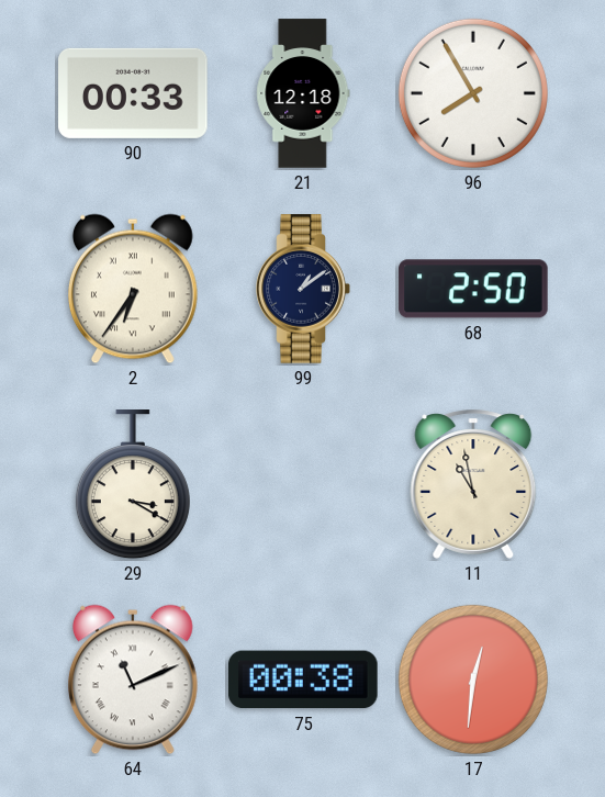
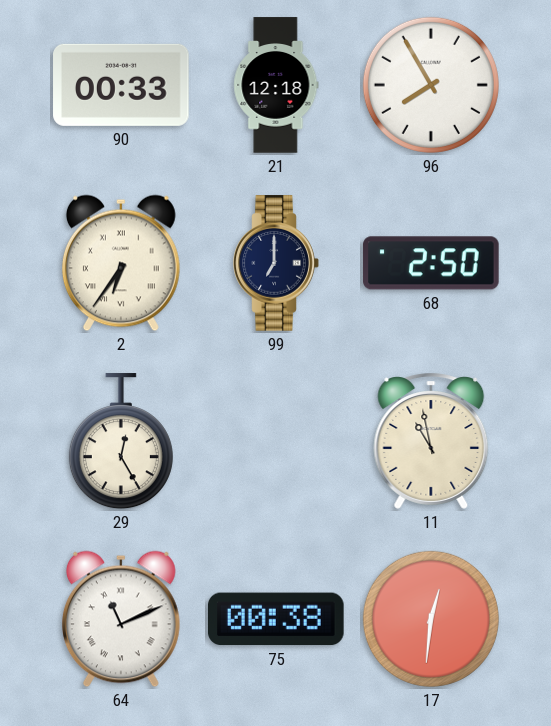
99: 1:09 -> 7:00 (276, 263)
29: 3:20 -> 12:25 (121, 442)
